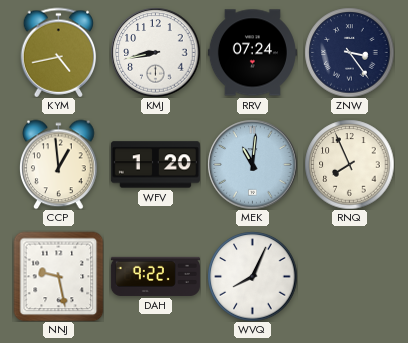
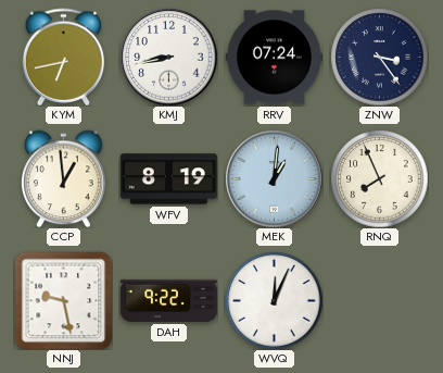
KYM: 4:43 -> 6:43 (64, 57)
WFV: 1:20 -> 8:19 (168, 179)
MEK: 11:01 -> 1:01 (274, 178)
WVQ: 8:04 -> 12:04 (274, 300)
